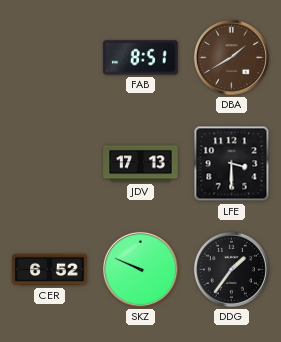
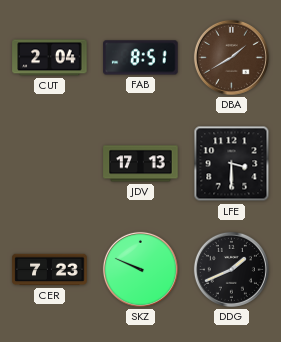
CUT: none -> 2:04 (50, 58)
CER: 6:52 -> 7:23 (50, 270)
DDG: 1:36 -> 1:41 (231, 269)
